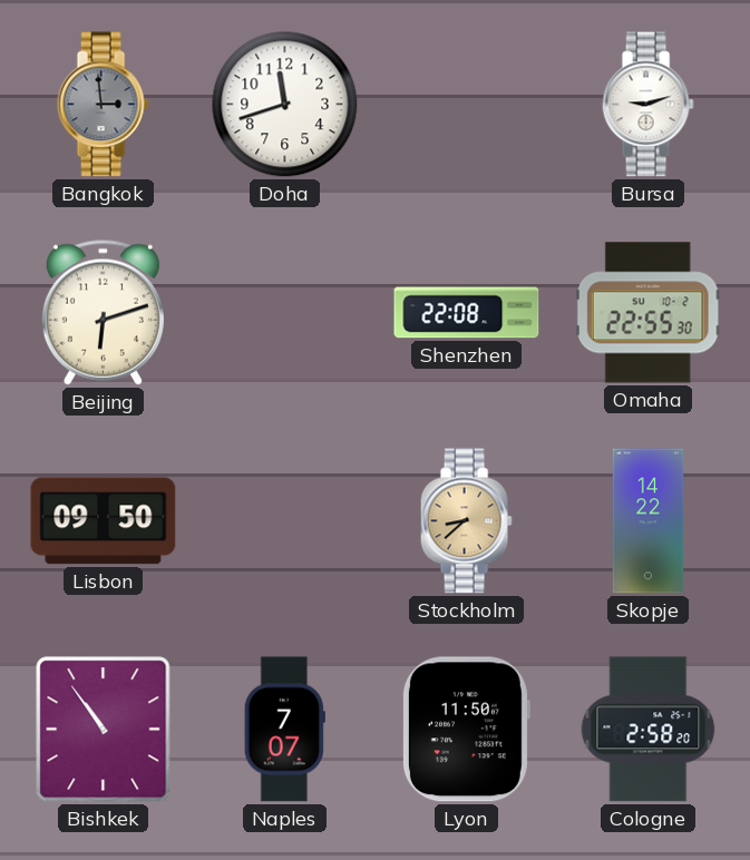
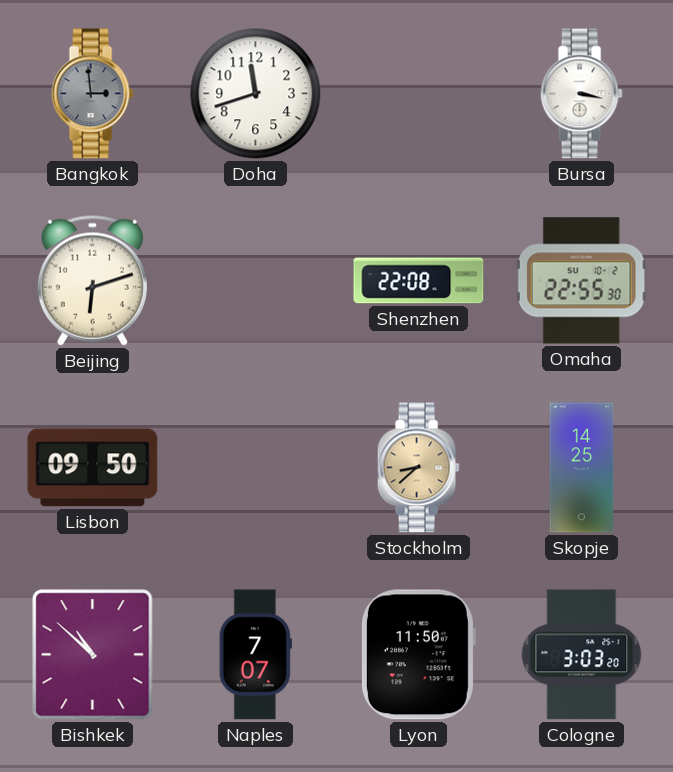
Bursa: 9:12 -> 3:17 (581, 94)
Skopje: 14:22 -> 14:25 (582, 468)
Bishkek: 10:54 -> 10:52 (93, 655)
Cologne: 2:58 -> 3:03 (582, 655)
